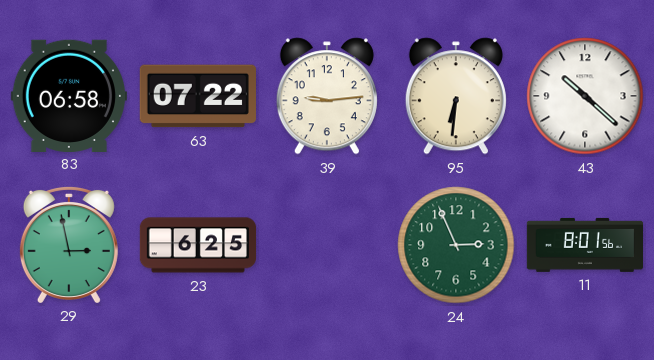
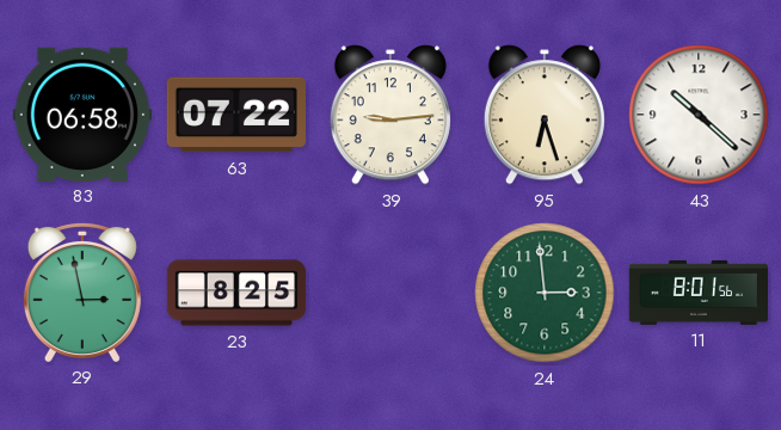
95: 6:31 -> 6:27 (545, 115)
23: 6:25 -> 8:25 (236, 293)
24: 2:56 -> 2:59 (545, 293)
